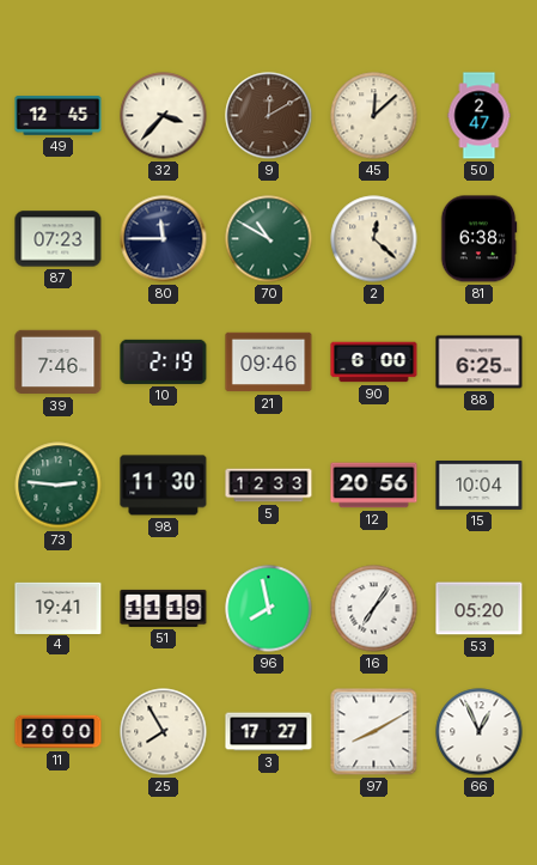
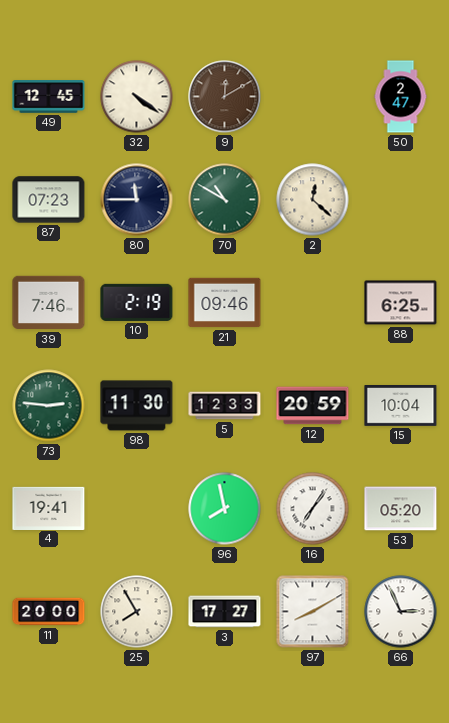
32: 3:37 -> 4:21 (137, 97)
45: 12:08 -> none (374, 116)
81: 6:38 -> none (478, 239)
90: 6:00 -> none (374, 363)
12: 20:56 -> 20:59 (313, 406)
51: 11:19 -> none (164, 608)
66: 12:56 -> 2:56 (401, 612)
